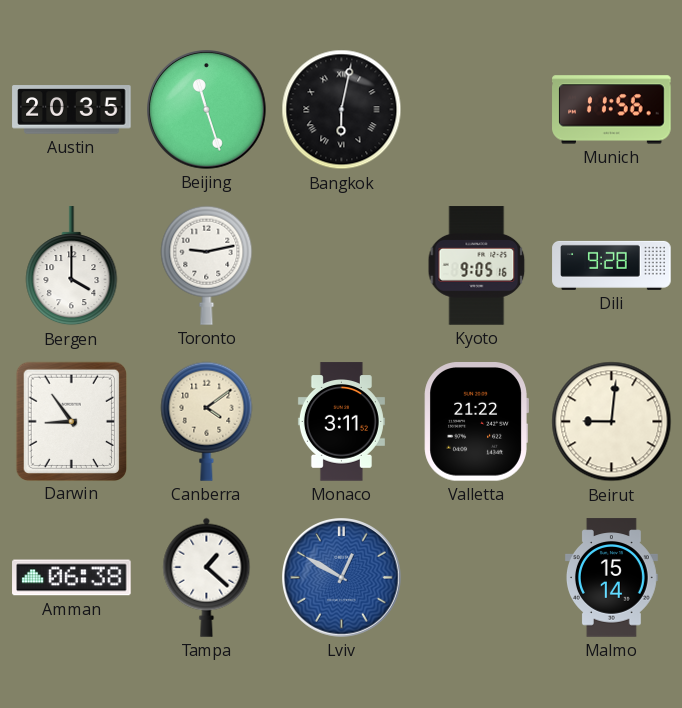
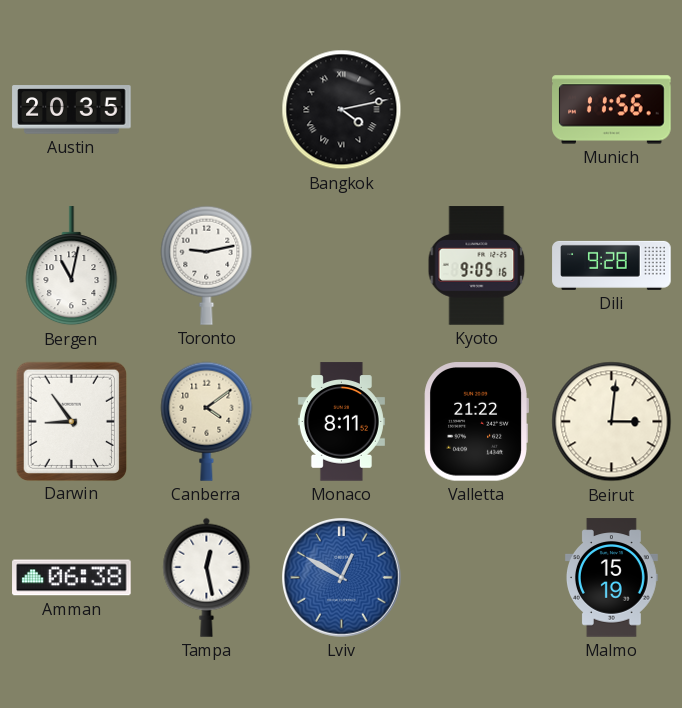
Beijing: 11:27 -> none (207, 110)
Bangkok: 6:02 -> 4:13 (342, 110)
Bergen: 4:00 -> 11:02 (72, 266)
Monaco: 3:11 -> 8:11 (341, 422)
Beirut: 9:01 -> 3:01 (612, 422)
Tampa: 1:22 -> 12:28 (207, 577)
Malmo: 15:14 -> 15:19 (611, 578)
